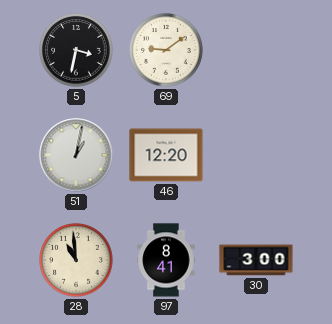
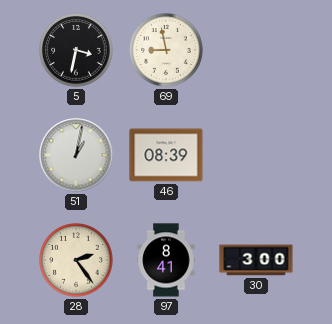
69: 9:09 -> 8:58 (166, 50)
46: 12:20 -> 08:39 (166, 155)
28: 10:59 -> 2:24 (76, 260)
